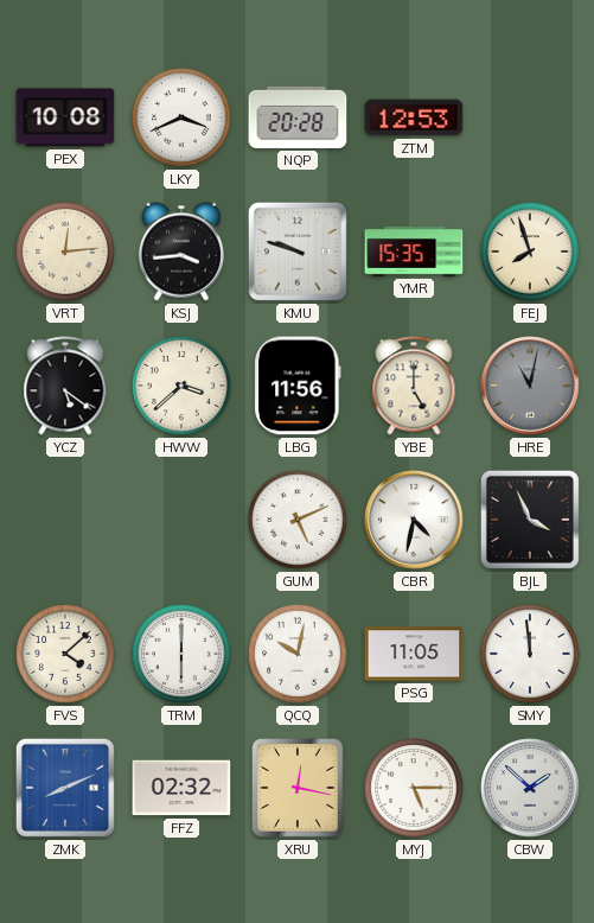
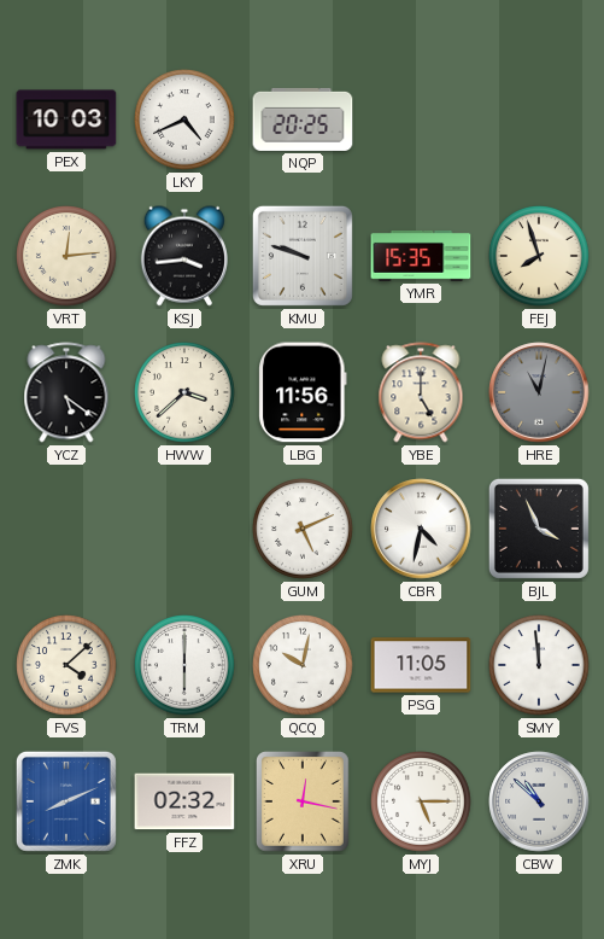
PEX: 10:08 -> 10:03 (66, 119)
LKY: 3:41 -> 4:41 (184, 119)
NQP: 20:28 -> 20:25 (303, 119)
ZTM: 12:53 -> none (414, 117)
CBW: 1:52 -> 10:52 (539, 801)
